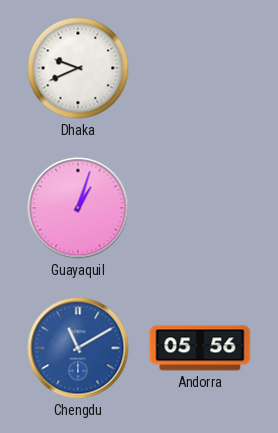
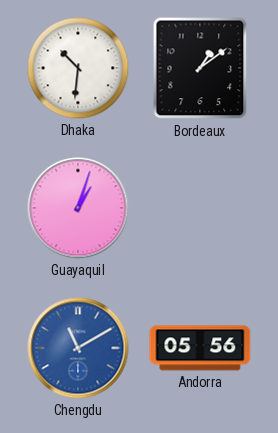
Dhaka: 9:41 -> 10:31 (78, 68)
Bordeaux: none -> 1:09 (200, 68)
